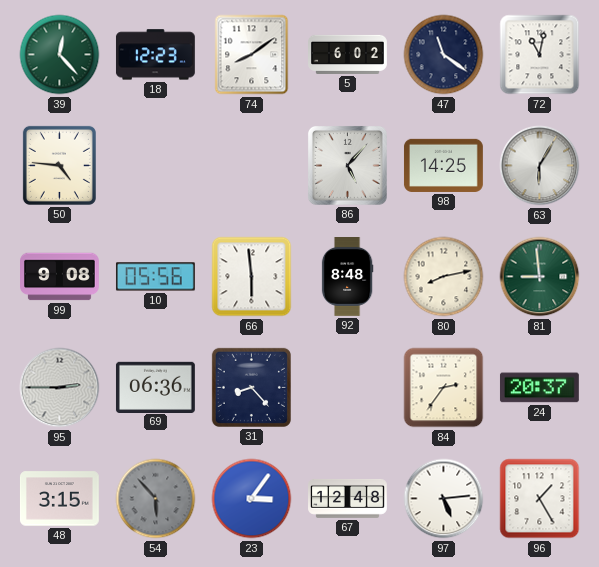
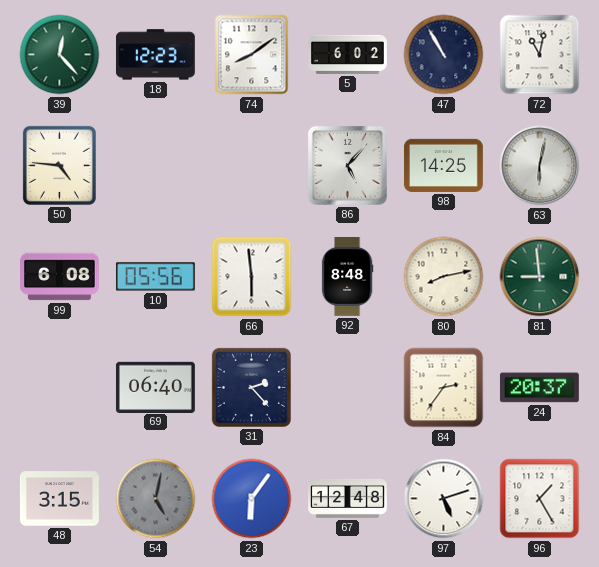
47: 11:21 -> 10:55 (444, 55)
63: 6:05 -> 6:02 (540, 166)
99: 9:08 -> 6:08 (60, 277)
95: 2:45 -> none (60, 388)
69: 06:36 -> 06:40 (155, 387)
31: 8:23 -> 2:23 (251, 387)
54: 5:53 -> 5:02 (156, 499)
23: 3:06 -> 6:06 (252, 499)
97: 5:14 -> 5:12 (444, 499)
